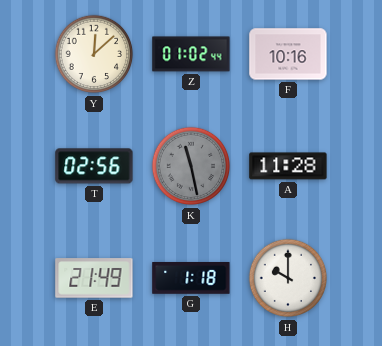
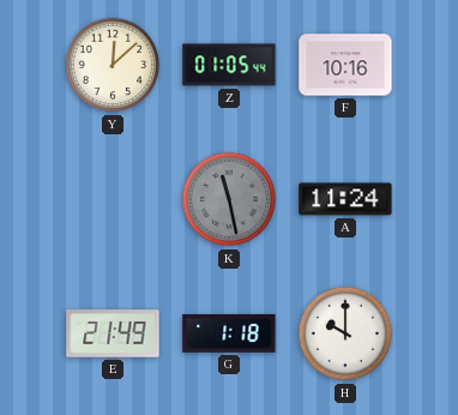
Z: 01:02 -> 01:05 (229, 65)
T: 02:56 -> none (94, 166)
A: 11:28 -> 11:24 (345, 199)
